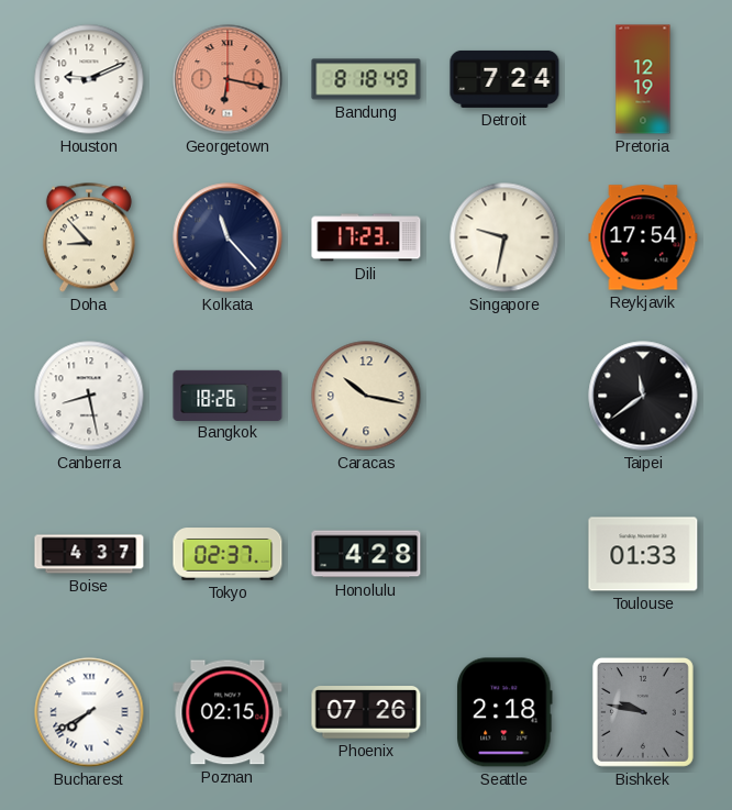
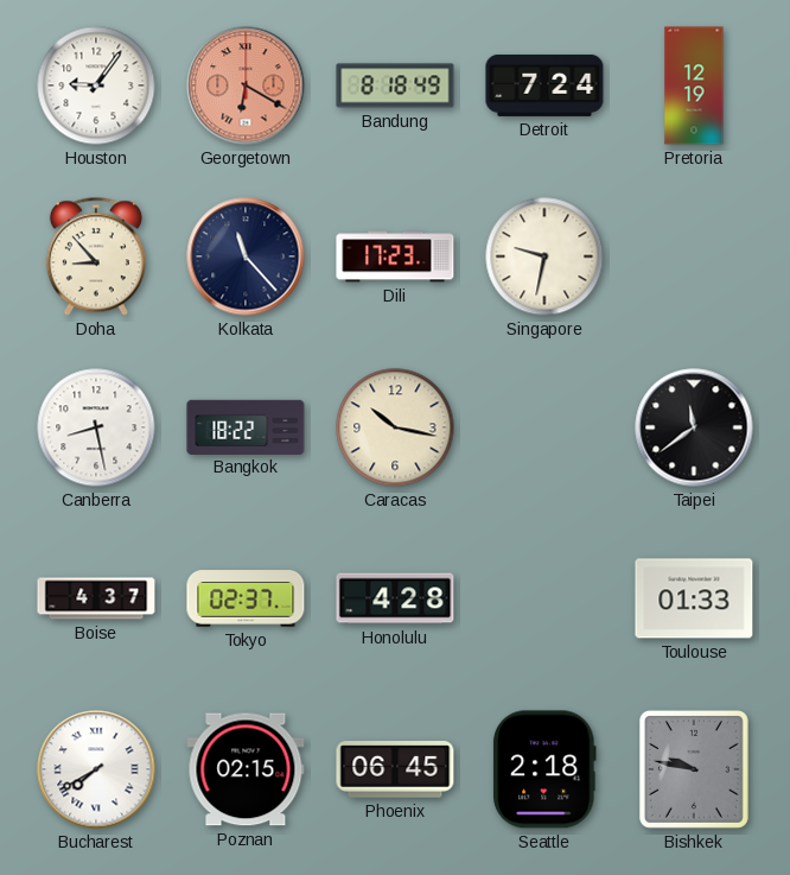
Houston: 9:11 -> 9:06 (96, 85)
Georgetown: 6:17 -> 6:20 (246, 85)
Reykjavik: 17:54 -> none (643, 237)
Bangkok: 18:26 -> 18:22 (246, 426)
Phoenix: 07:26 -> 06:45 (395, 769)
